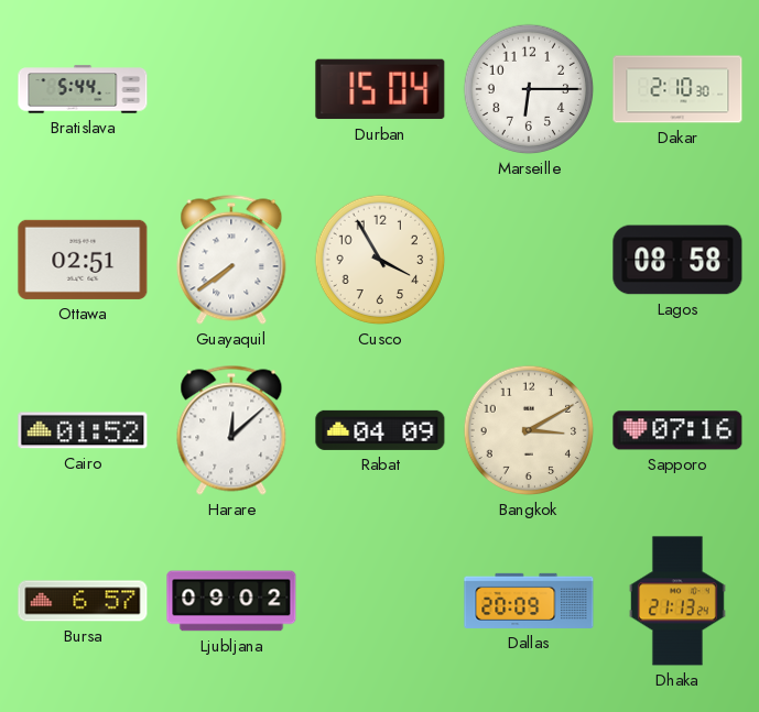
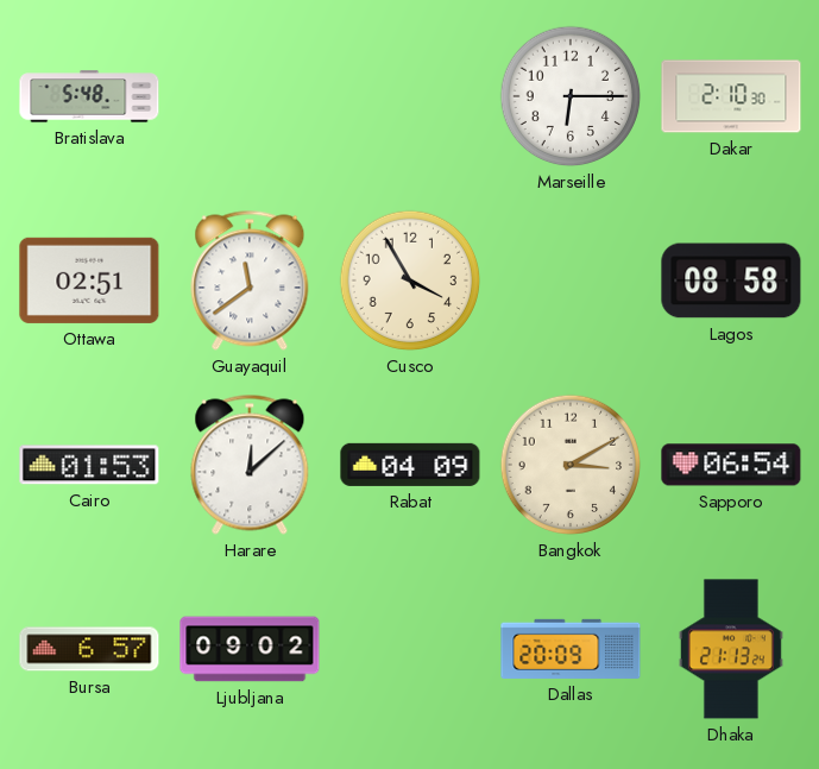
Bratislava: 5:44 -> 5:48 (89, 96)
Durban: 15:04 -> none (380, 89)
Guayaquil: 7:39 -> 11:39 (250, 281)
Cairo: 01:52 -> 01:53 (89, 465)
Sapporo: 07:16 -> 06:54 (731, 465)
